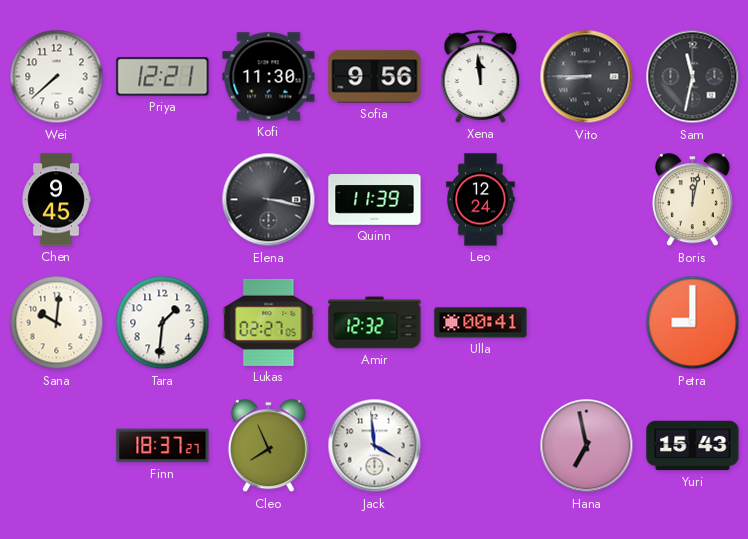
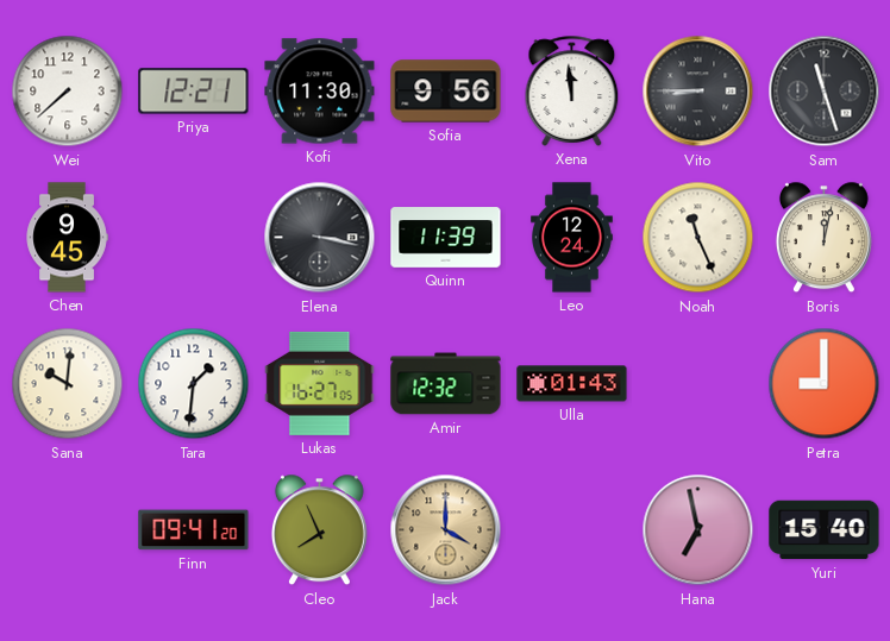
Sam: 11:32 -> 11:27 (825, 92)
Noah: none -> 11:26 (698, 238)
Lukas: 02:27 -> 16:27 (320, 383)
Ulla: 00:41 -> 01:43 (572, 384)
Finn: 18:37 -> 09:41 (194, 530)
Jack: 3:59 -> 4:00 (446, 530)
Jack dial: white -> champagne (446, 530)
Yuri: 15:43 -> 15:40 (825, 530)
